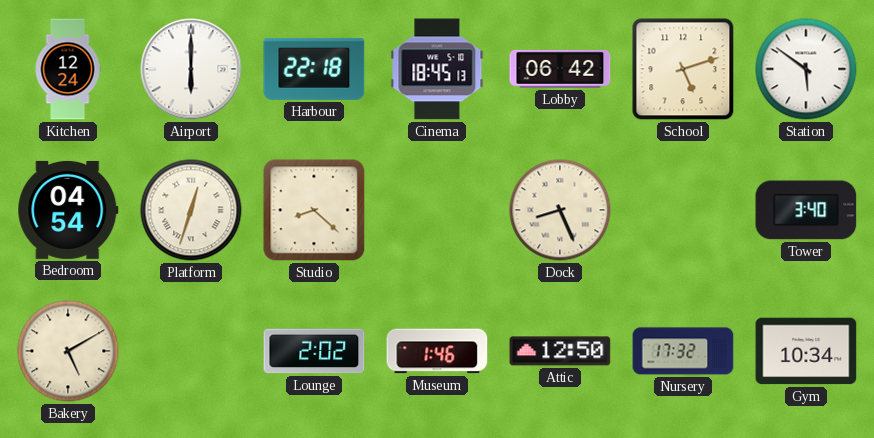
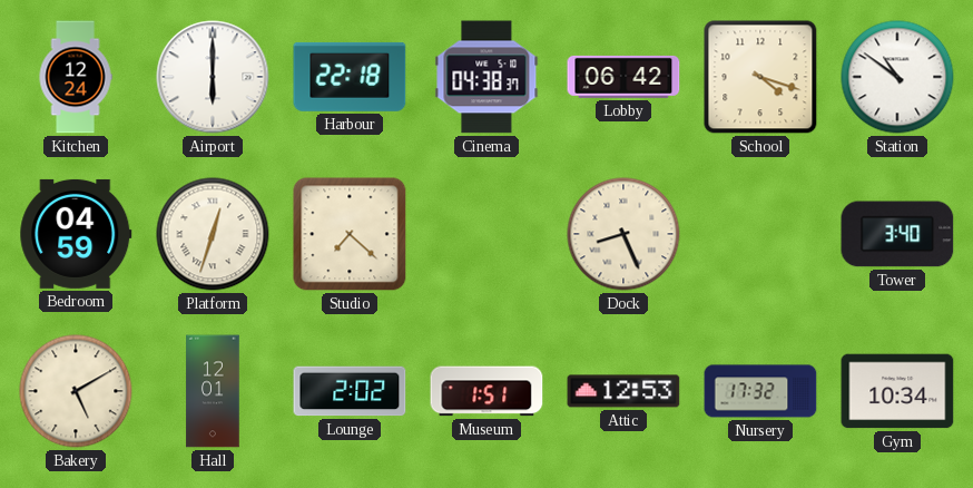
Cinema: 18:45 -> 04:38 (486, 77)
School: 5:12 -> 4:18 (760, 77)
Station: 5:51 -> 10:51 (897, 77)
Bedroom: 04:54 -> 04:59 (76, 234)
Studio: 8:22 -> 7:22 (350, 234)
Hall: none -> 12:01 (213, 391)
Museum: 1:46 -> 1:51 (486, 391)
Attic: 12:50 -> 12:53 (623, 391)
